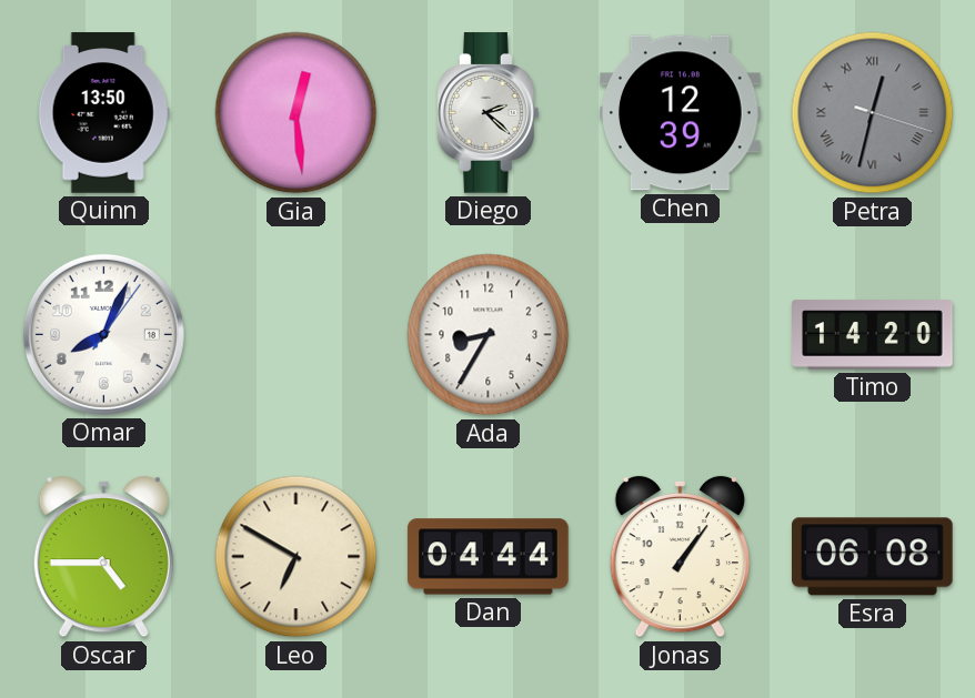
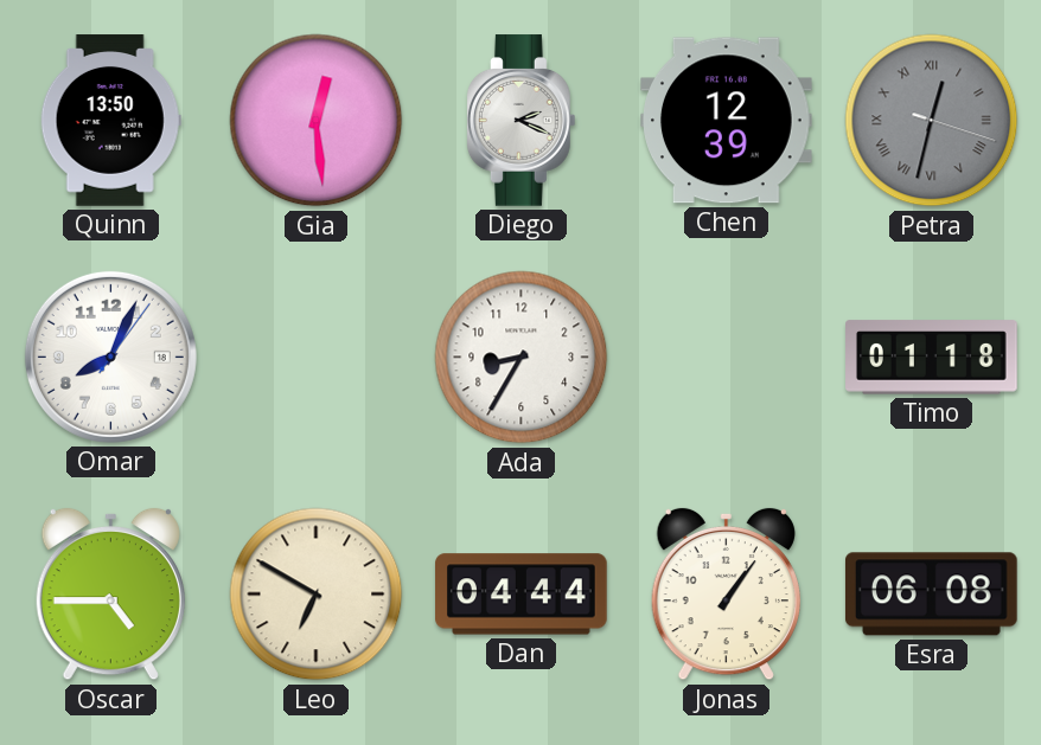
Diego: 2:22 -> 2:19 (520, 121)
Timo: 14:20 -> 01:18 (932, 358)
